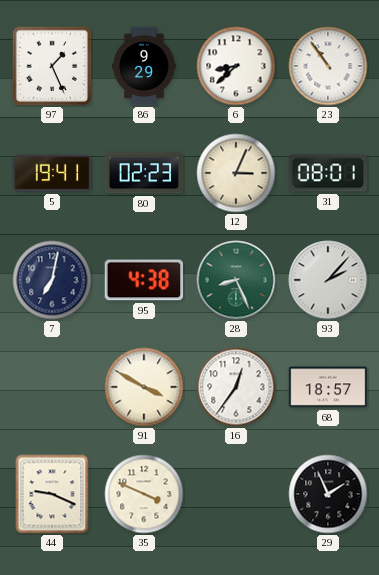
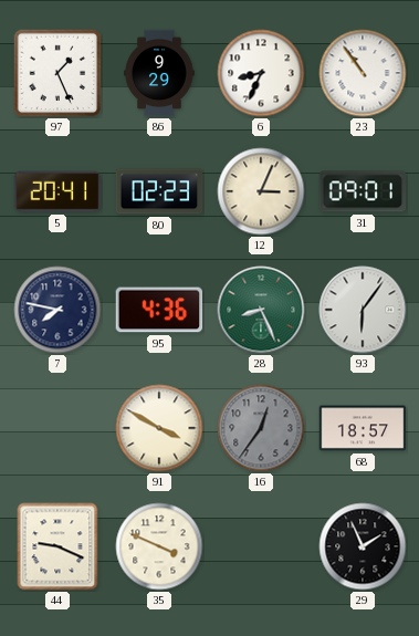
6: 8:38 -> 8:34 (261, 73)
5: 19:41 -> 20:41 (57, 191)
31: 08:01 -> 09:01 (363, 191)
7: 7:02 -> 7:47 (57, 310)
95: 4:38 -> 4:36 (159, 310)
93: 2:07 -> 6:06 (363, 310)
16 dial: white -> grey (261, 428)
